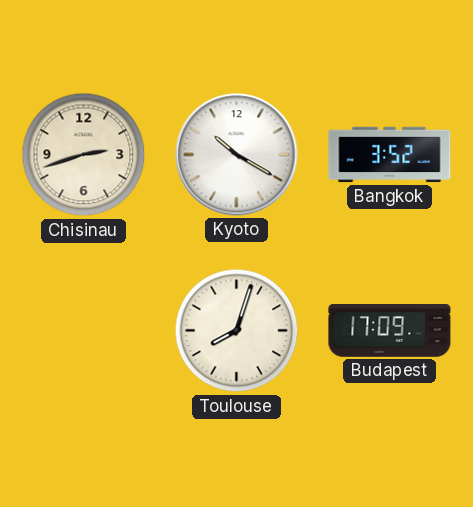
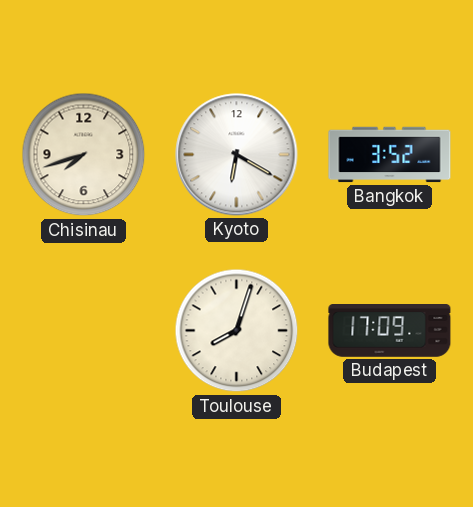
Chisinau: 2:42 -> 7:42 (84, 155)
Kyoto: 10:20 -> 6:20 (237, 155)
